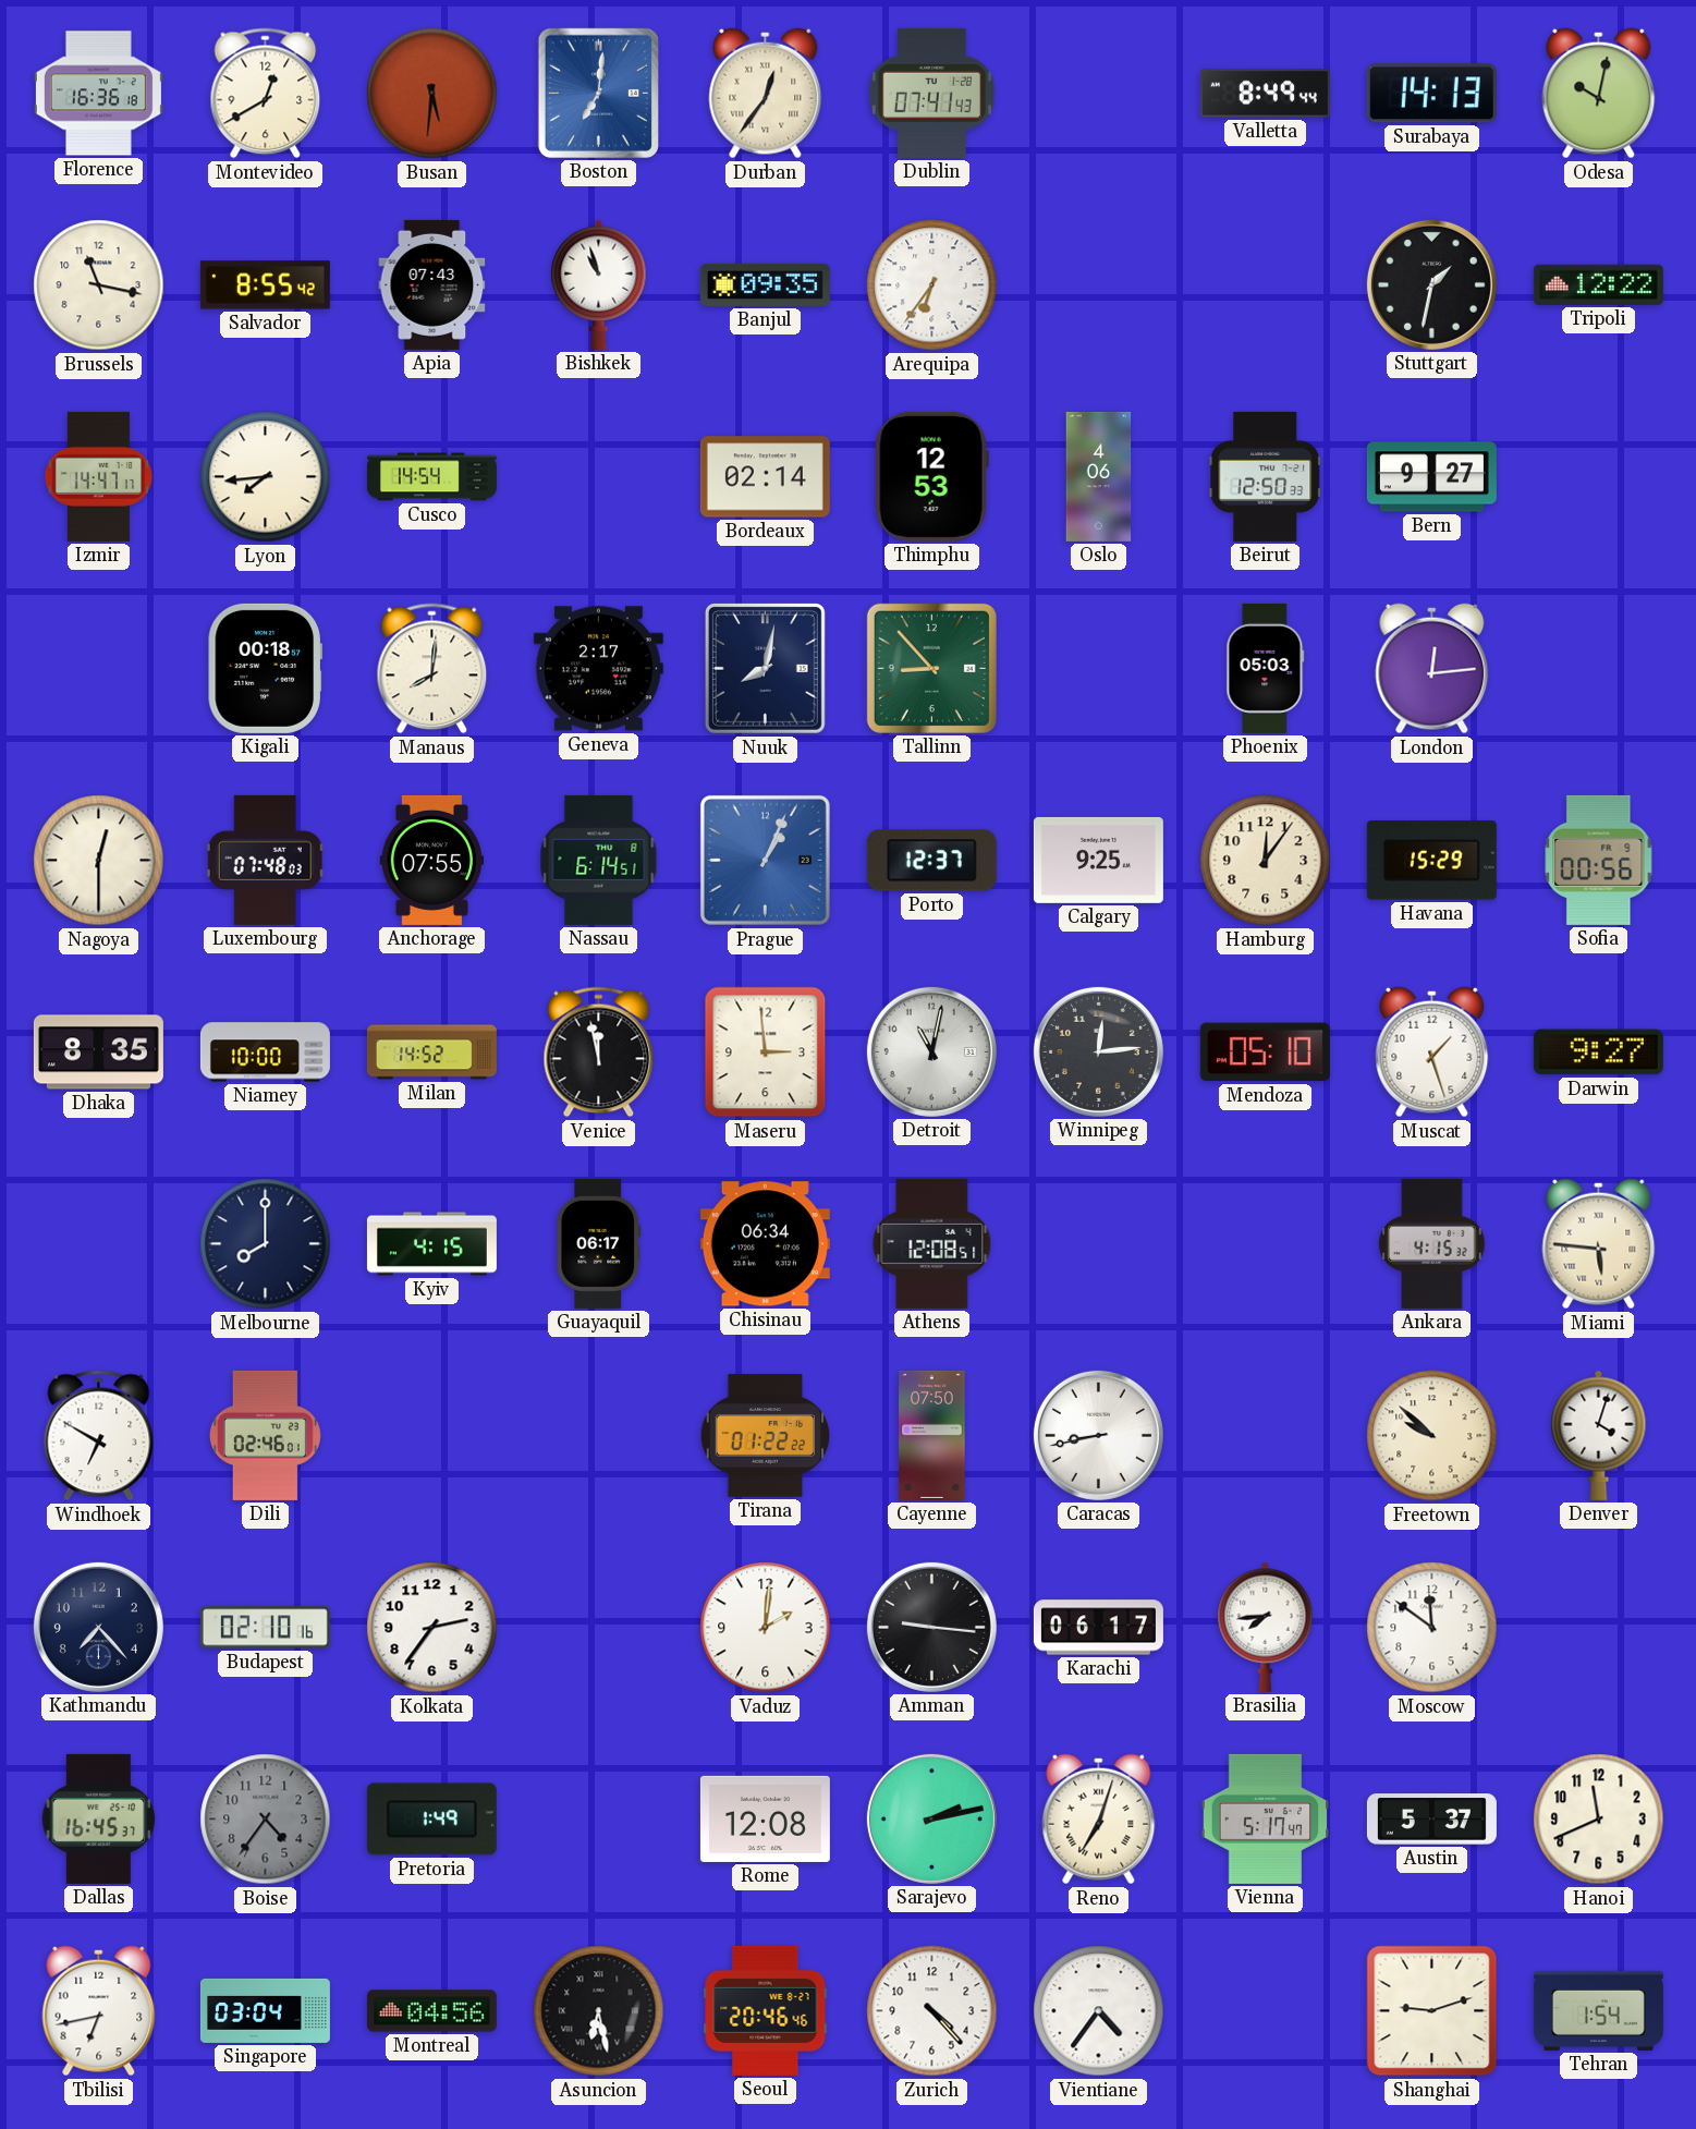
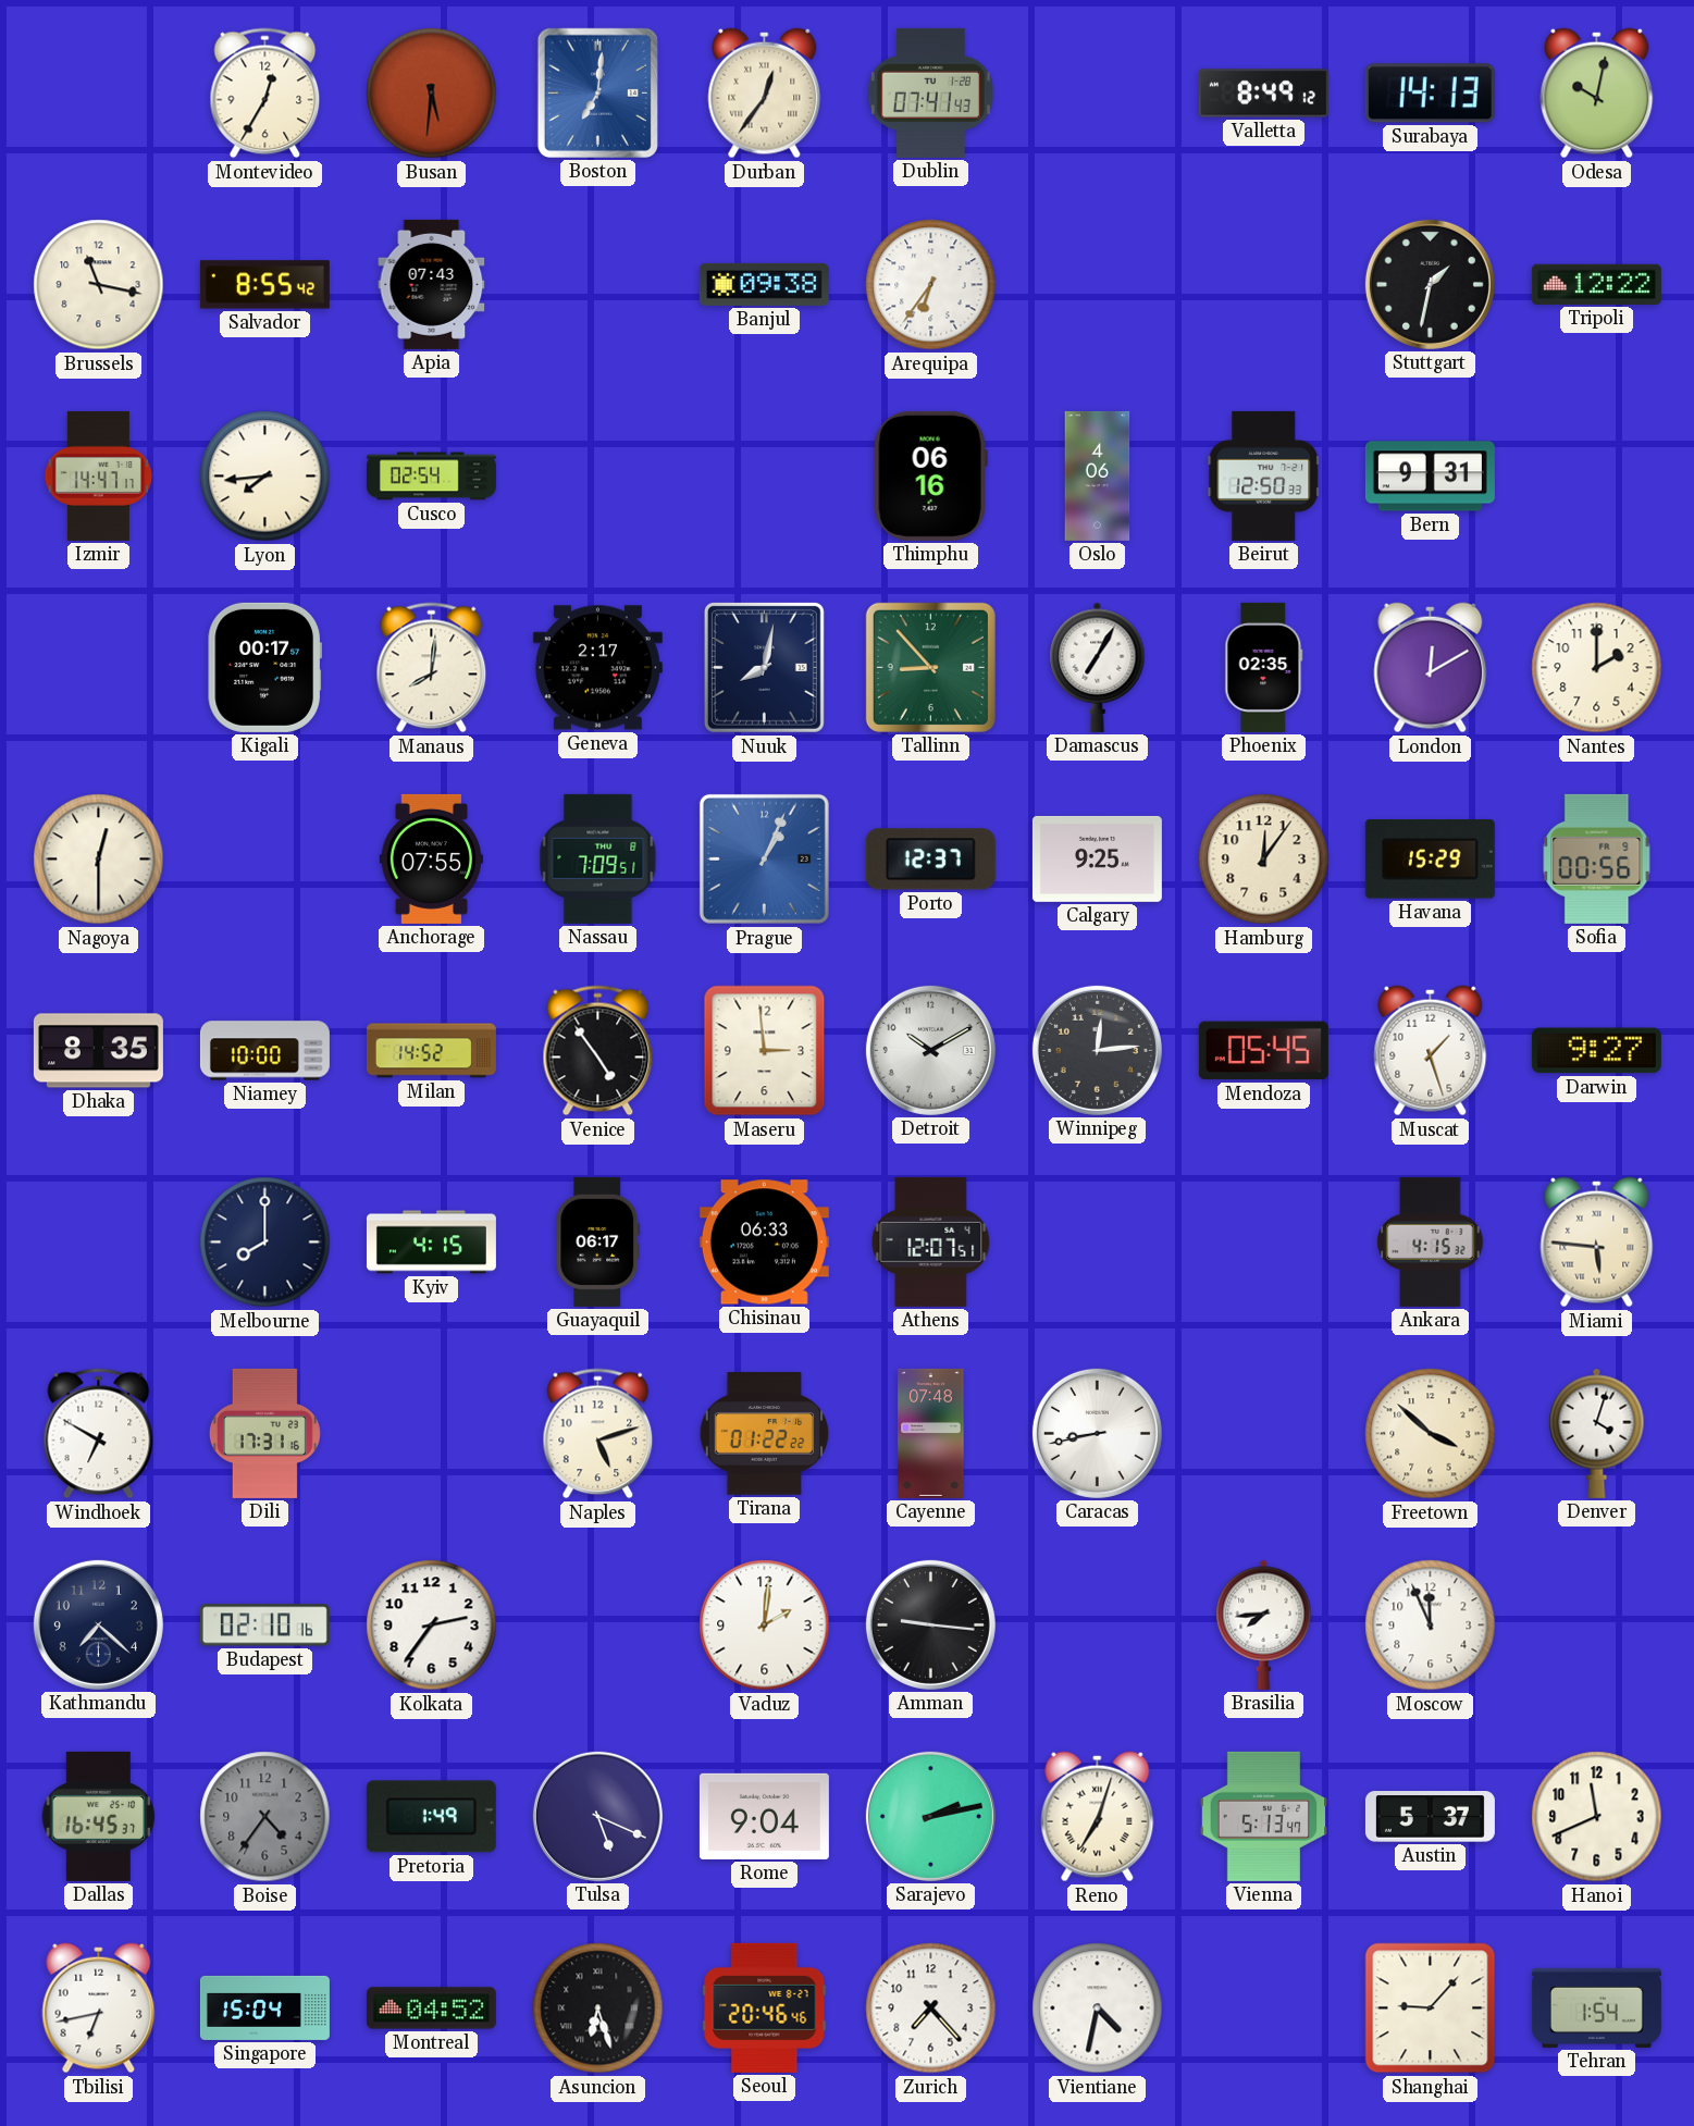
Florence: 16:36 -> none (98, 94)
Montevideo: 12:40 -> 12:35 (265, 94)
Valletta: 8:49:44 -> 8:49:12 (1263, 94)
Bishkek: 10:57 -> none (599, 284)
Banjul: 09:35 -> 09:38 (764, 284)
Cusco: 14:54 -> 02:54 (431, 477)
Bordeaux: 02:14 -> none (765, 477)
Thimphu: 12:53 -> 06:16 (930, 475)
Bern: 9:27 -> 9:31 (1430, 477)
Kigali: 00:18 -> 00:17 (264, 667)
Damascus: none -> 7:05 (1098, 667)
Phoenix: 05:03 -> 02:35 (1264, 667)
London: 12:14 -> 12:10 (1431, 668)
Nantes: none -> 2:00 (1597, 668)
Luxembourg: 07:48 -> none (265, 860)
Nassau: 6:14 -> 7:09 (598, 858)
Venice: 11:58 -> 4:54 (598, 1051)
Detroit: 11:02 -> 10:10 (930, 1050)
Mendoza: 05:10 -> 05:45 (1263, 1051)
Chisinau: 06:34 -> 06:33 (764, 1243)
Athens: 12:08 -> 12:07 (931, 1241)
Dili: 02:46 -> 17:31 (264, 1433)
Naples: none -> 5:12 (598, 1434)
Cayenne: 07:50 -> 07:48 (931, 1433)
Freetown: 9:52 -> 3:52 (1431, 1434)
Kathmandu: 7:23 -> 7:22 (98, 1624)
Karachi: 06:17 -> none (1098, 1628)
Moscow: 11:51 -> 11:56 (1431, 1626)
Tulsa: none -> 5:19 (597, 1816)
Rome: 12:08 -> 9:04 (764, 1816)
Vienna: 5:17 -> 5:13 (1264, 1816)
Singapore: 03:04 -> 15:04 (264, 2007)
Montreal: 04:56 -> 04:52 (431, 2008)
Asuncion: 6:28 -> 6:27 (598, 2008)
Zurich: 4:23 -> 7:23 (931, 2008)
Vientiane: 4:36 -> 4:32 (1098, 2008)
Shanghai: 9:12 -> 9:07 (1431, 2008)
